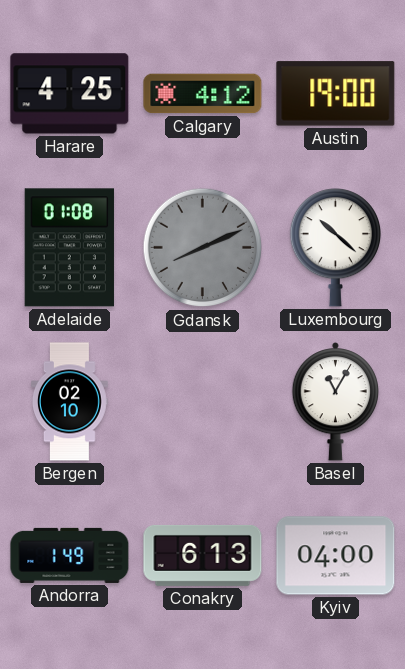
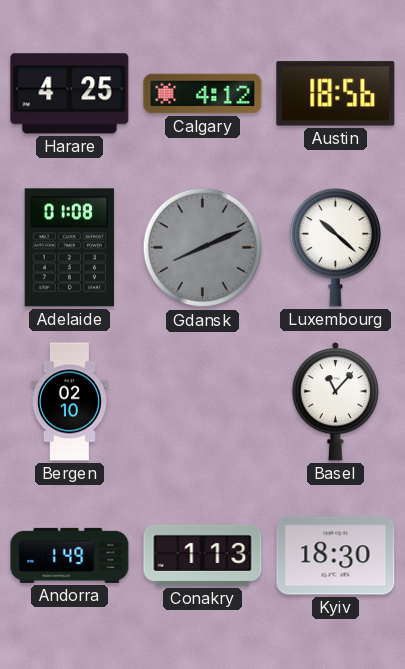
Austin: 19:00 -> 18:56 (336, 94)
Basel: 11:05 -> 11:07 (336, 402)
Conakry: 6:13 -> 1:13 (203, 555)
Kyiv: 04:00 -> 18:30 (336, 556)
